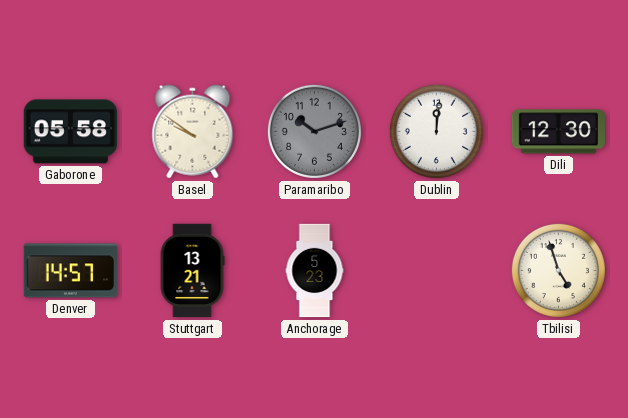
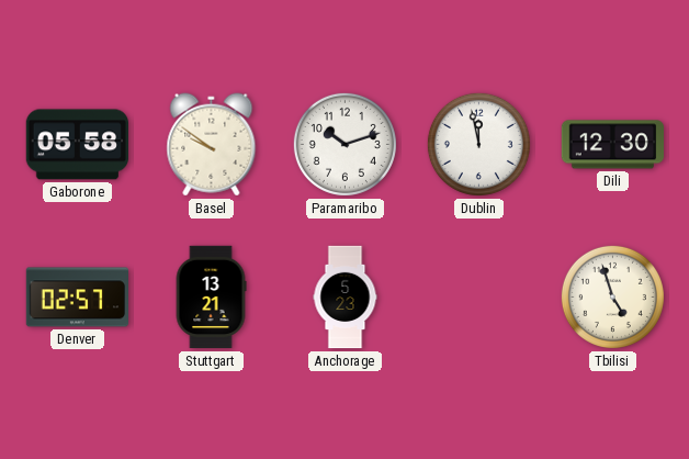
Paramaribo dial: grey -> white (344, 144)
Dublin: 12:01 -> 11:58 (478, 144)
Denver: 14:57 -> 02:57 (78, 298)
